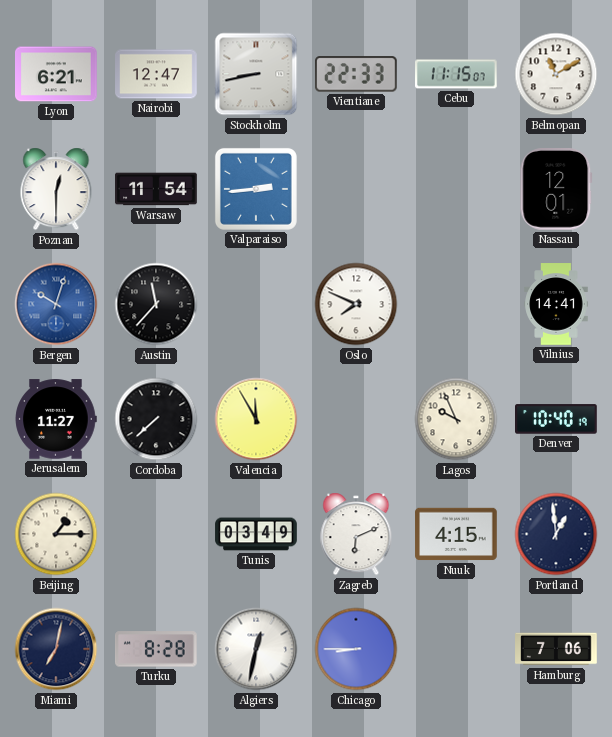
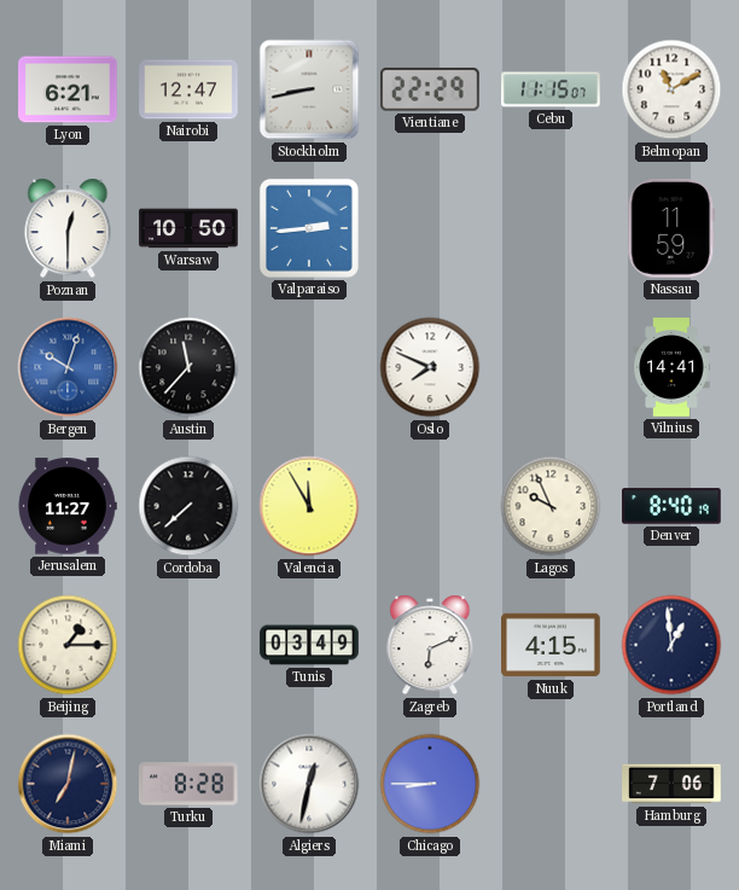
Vientiane: 22:33 -> 22:29 (431, 89)
Warsaw: 11:54 -> 10:50 (188, 228)
Nassau: 12:01 -> 11:59 (671, 229)
Denver: 10:40 -> 8:40 (673, 506)
